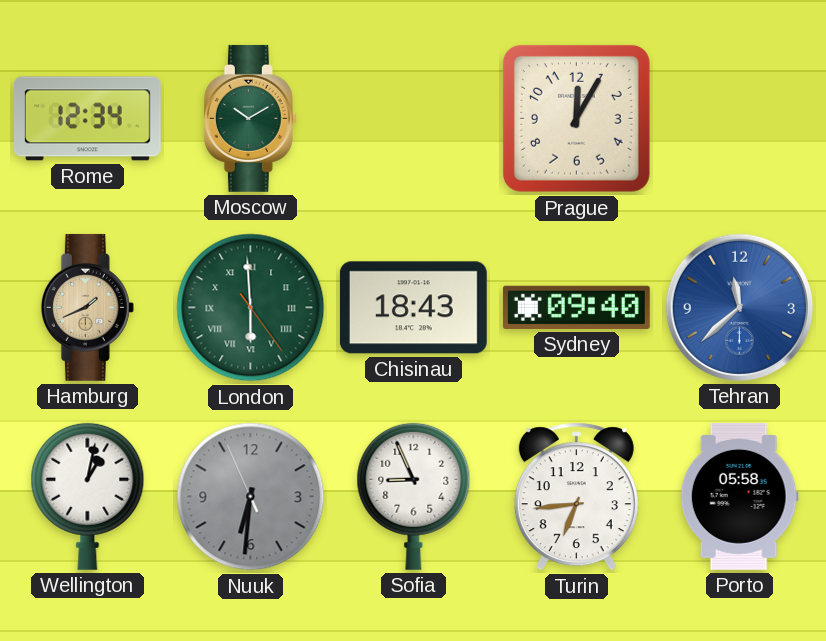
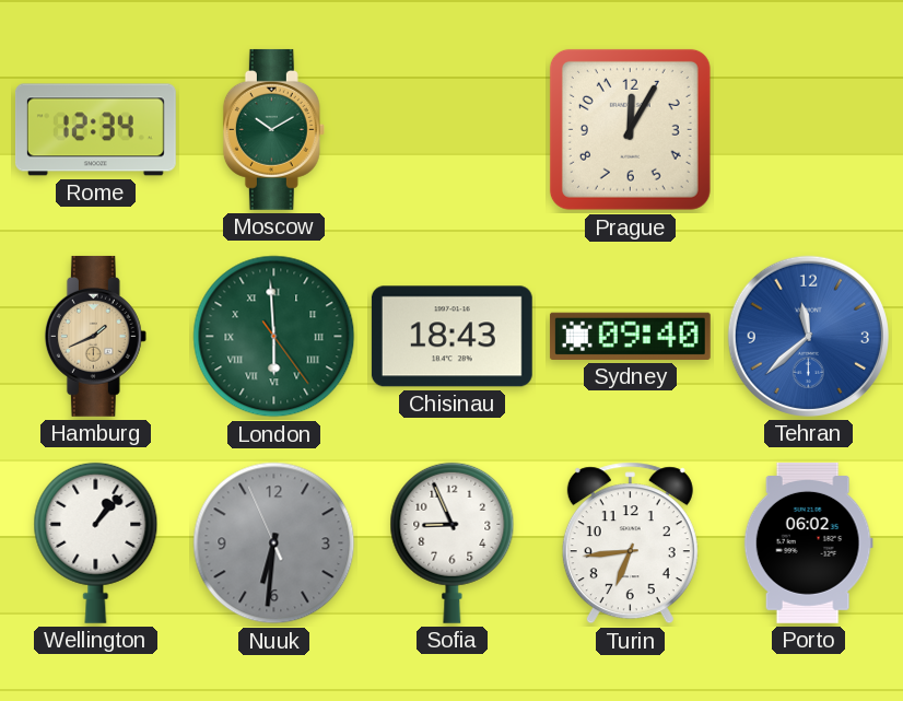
Wellington: 1:02 -> 1:07 (96, 542)
Porto: 05:58 -> 06:02 (808, 542)
